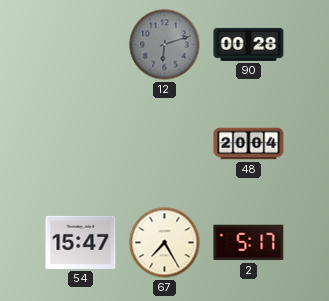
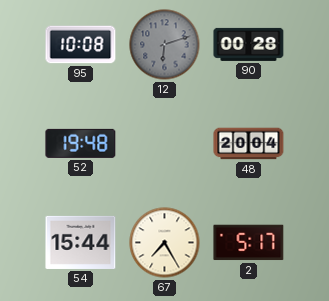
95: none -> 10:08 (81, 45)
52: none -> 19:48 (81, 143)
54: 15:47 -> 15:44 (81, 242)
